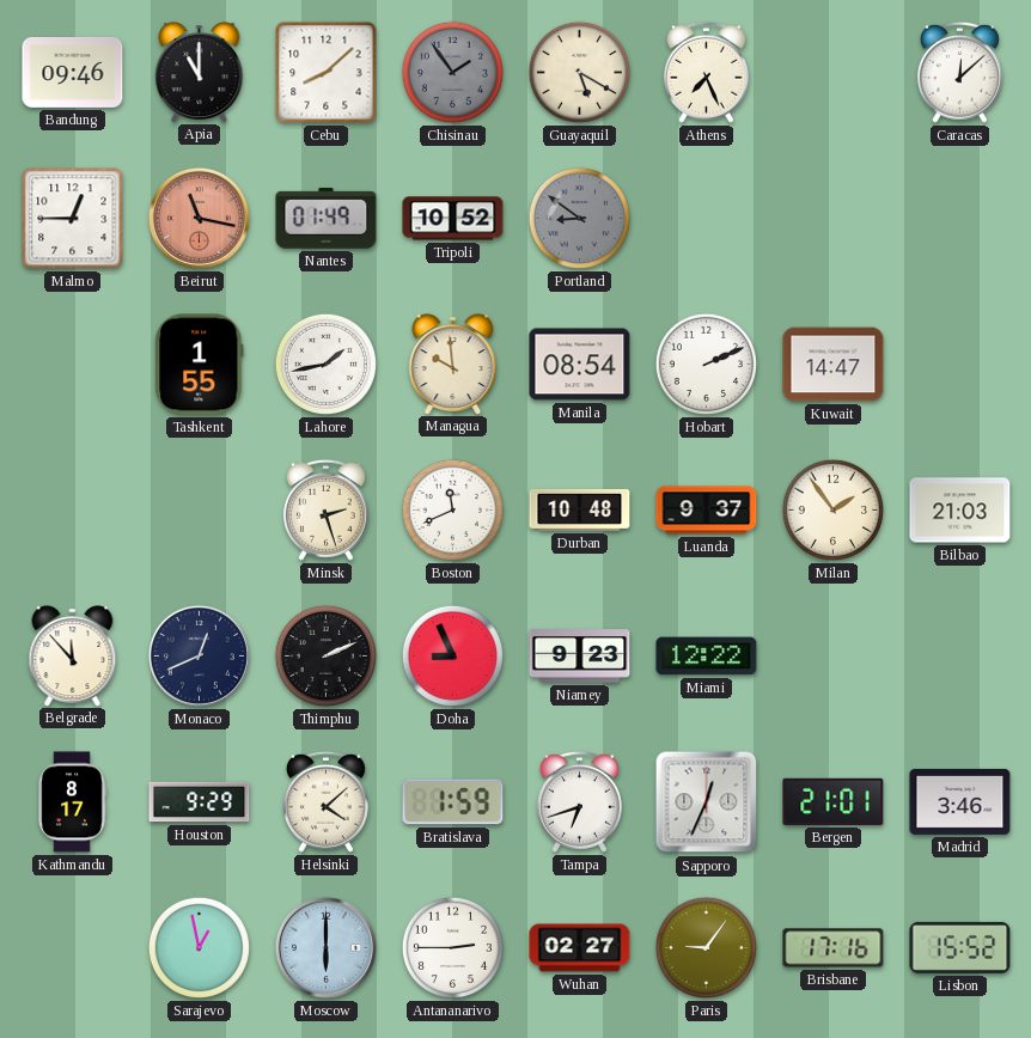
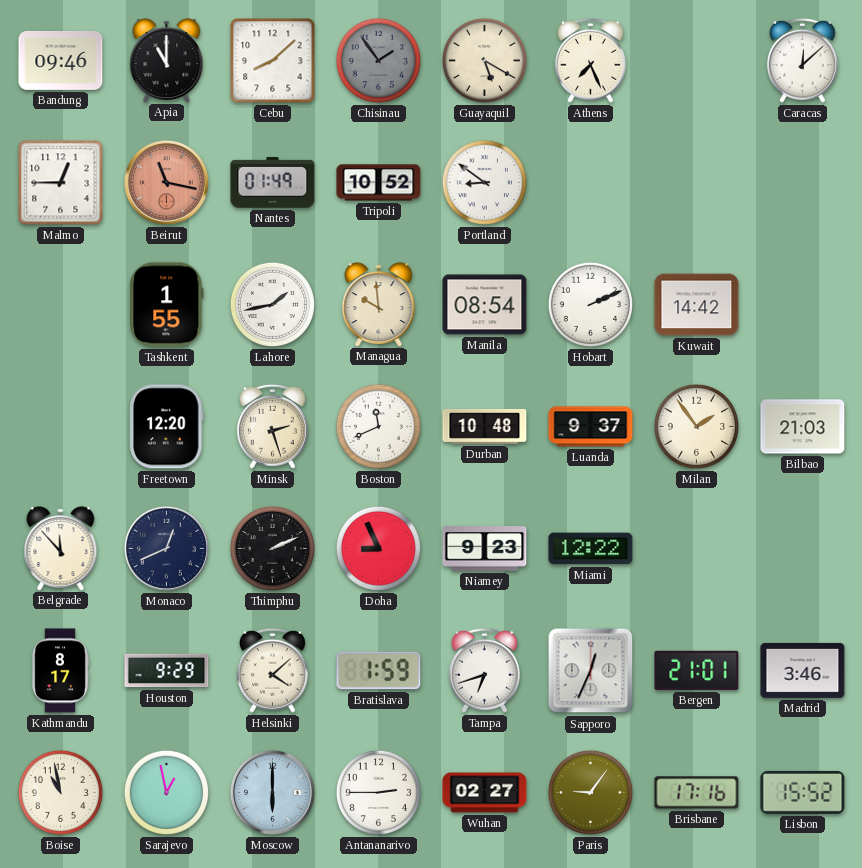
Portland dial: grey -> white (484, 182)
Kuwait: 14:47 -> 14:42 (697, 305)
Freetown: none -> 12:20 (167, 427)
Boise: none -> 10:58 (60, 792)
